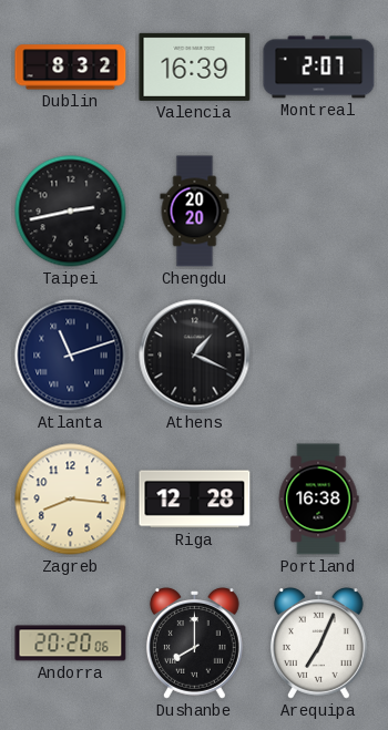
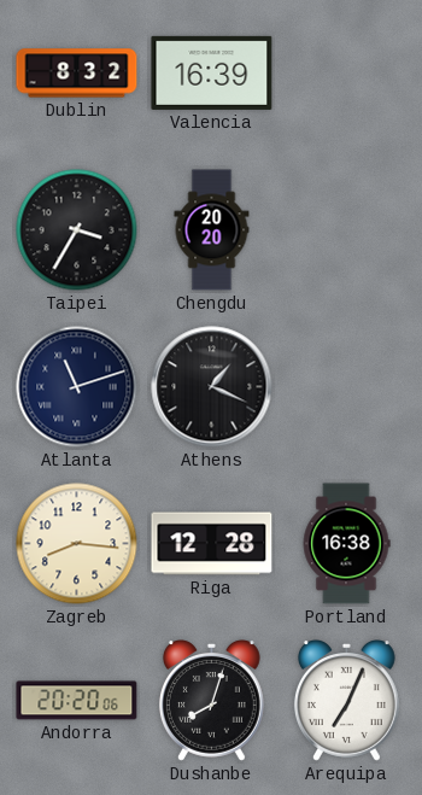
Montreal: 2:07 -> none (319, 68)
Taipei: 2:43 -> 3:35 (77, 230)
Dushanbe: 8:00 -> 8:03 (211, 701)
